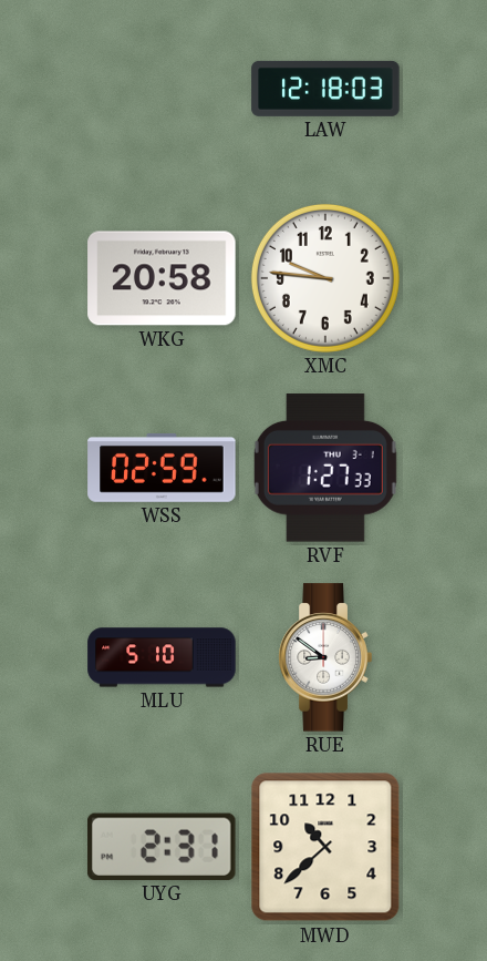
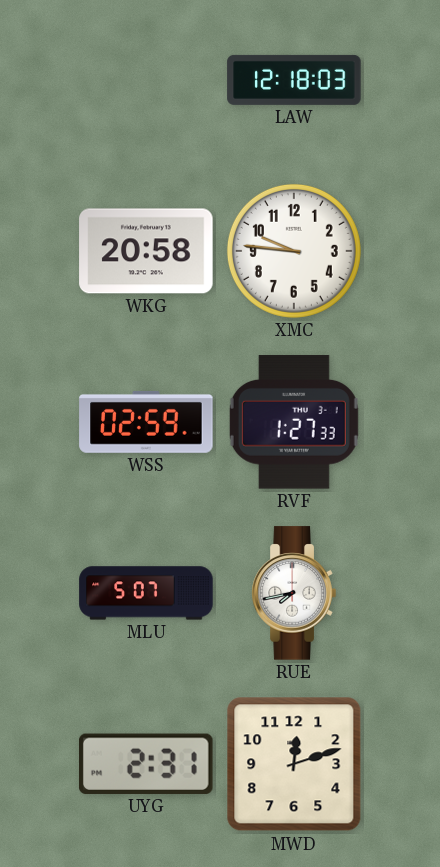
MLU: 5:10 -> 5:07 (146, 593)
RUE: 8:51 -> 7:43 (294, 593)
MWD: 10:38 -> 12:12 (294, 764)
